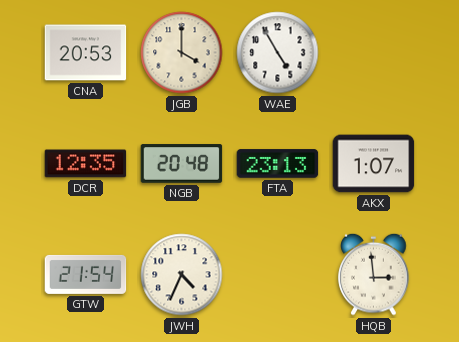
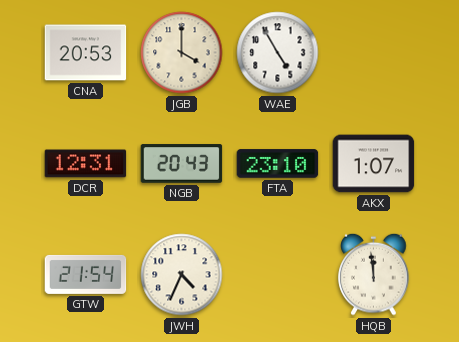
DCR: 12:35 -> 12:31 (86, 164)
NGB: 20:48 -> 20:43 (182, 164)
FTA: 23:13 -> 23:10 (278, 164)
HQB: 2:59 -> 11:59 (374, 274)
